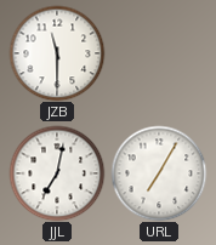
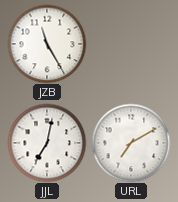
JZB: 11:30 -> 11:25 (47, 44)
URL: 7:05 -> 7:10 (131, 143)
